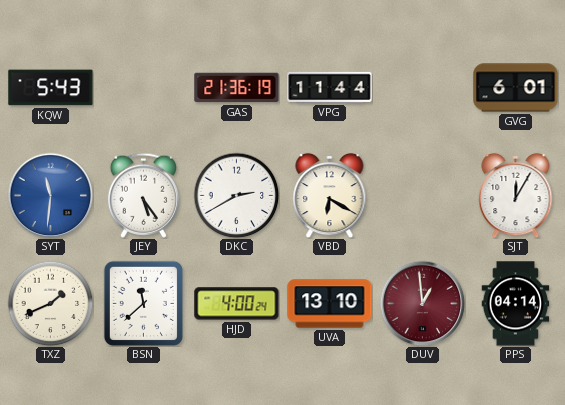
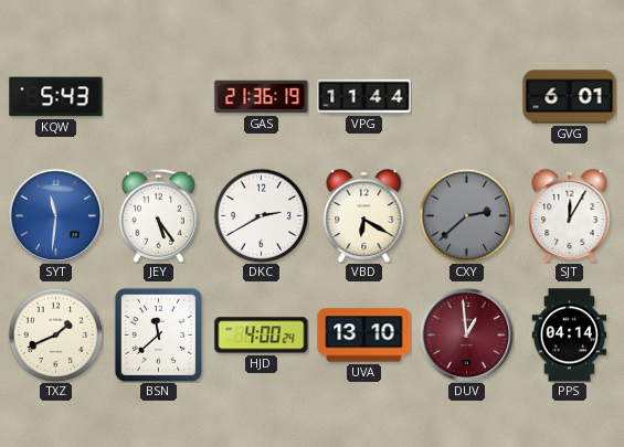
CXY: none -> 2:38 (466, 215)
